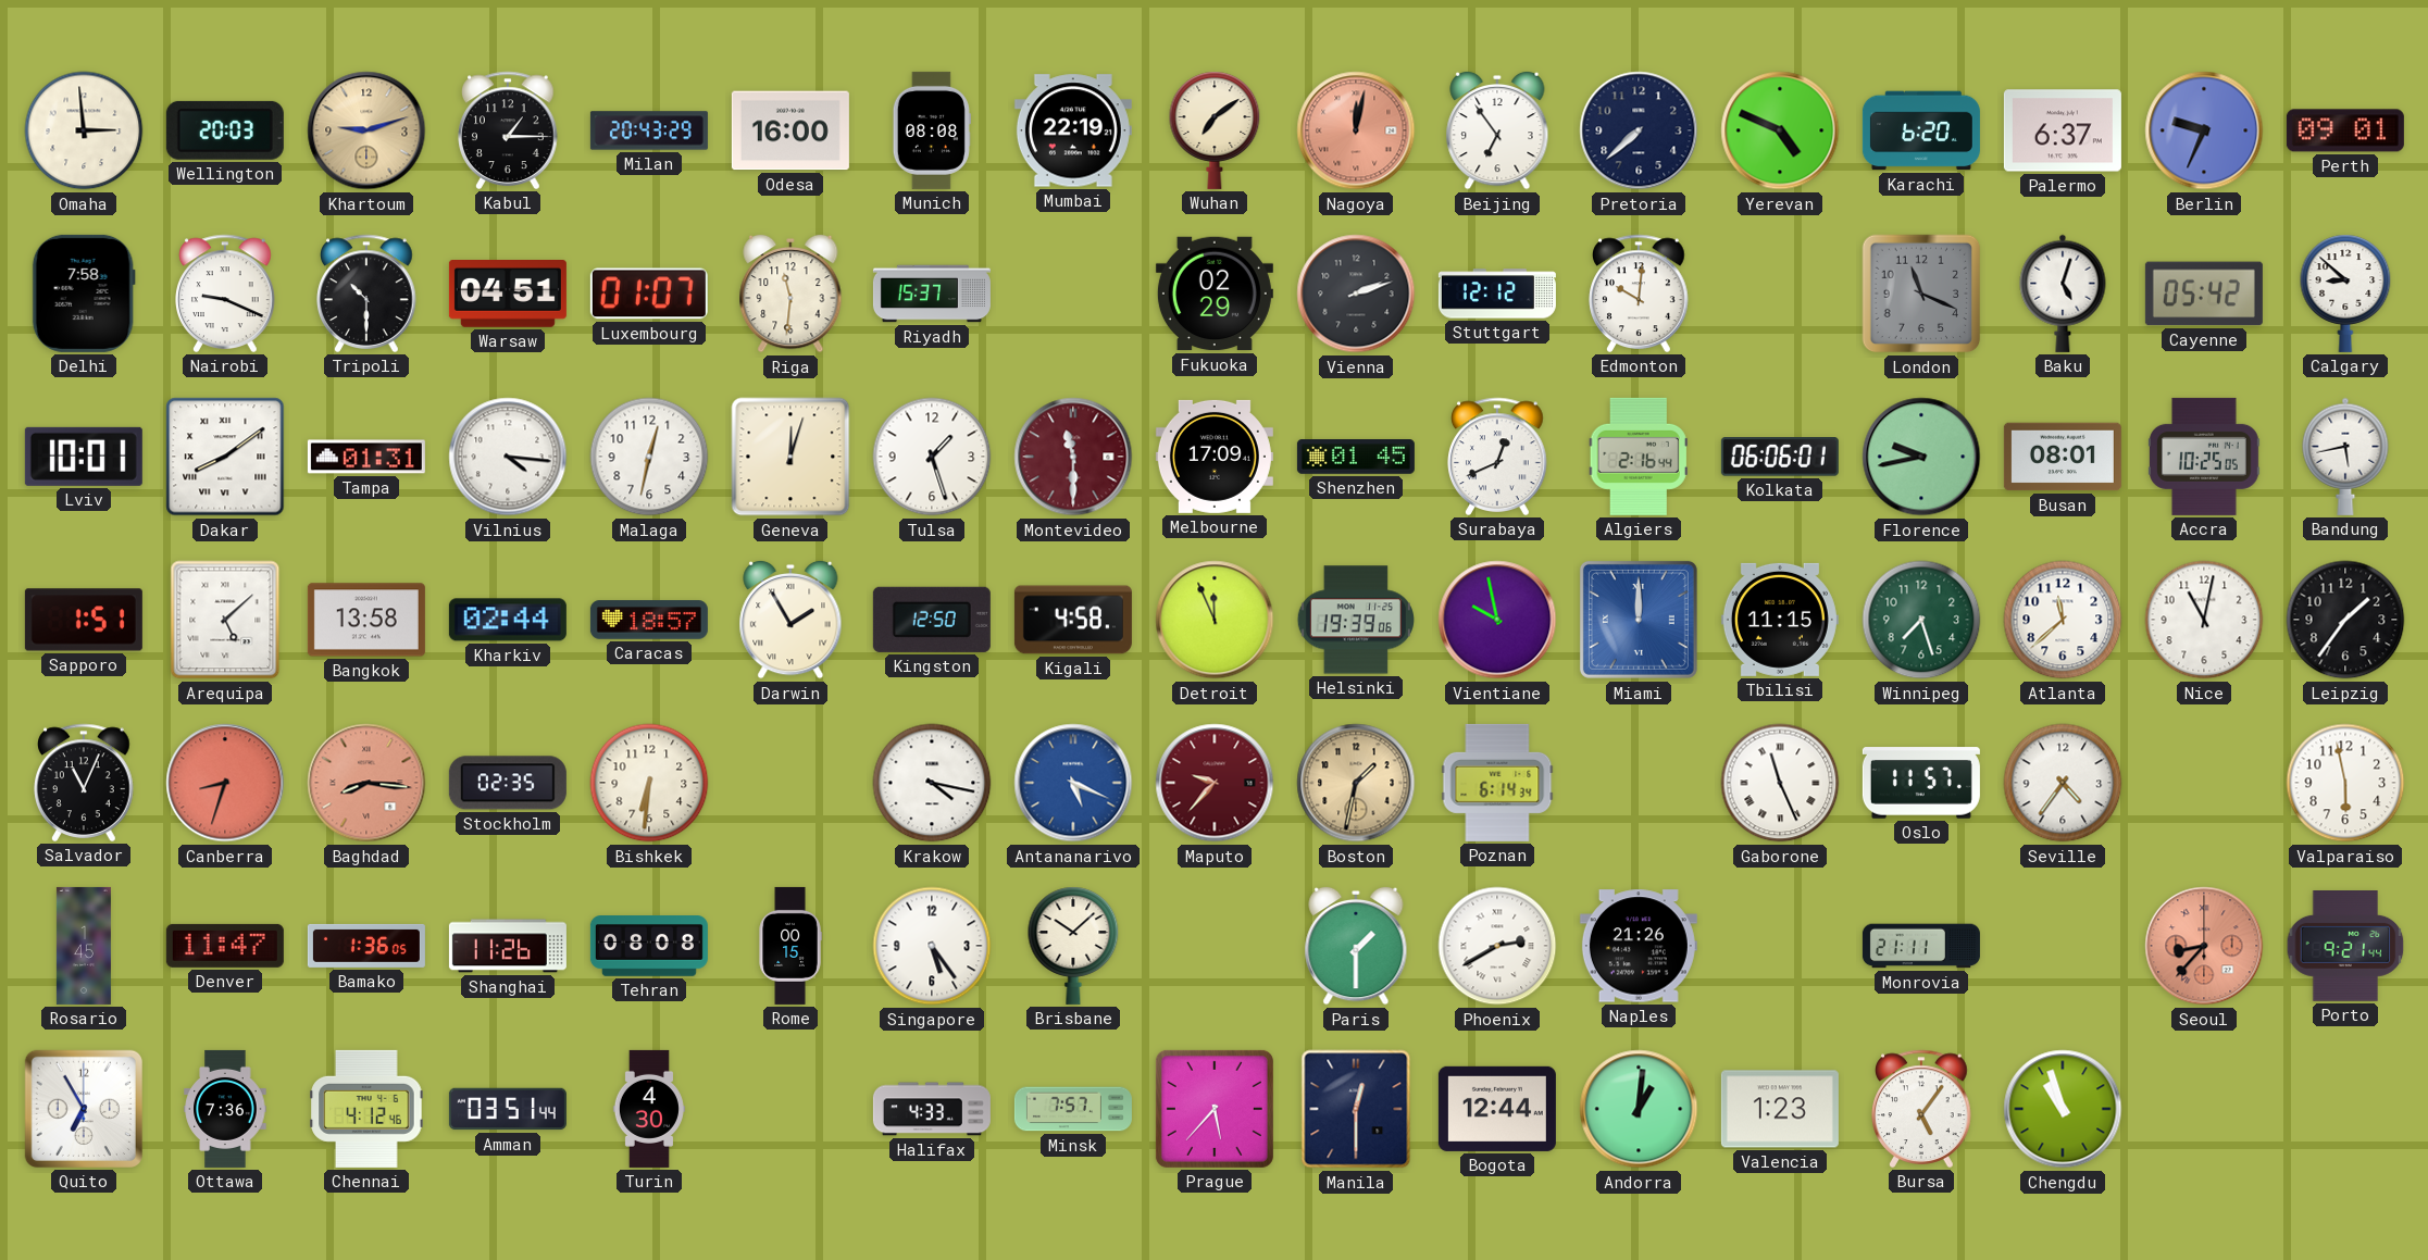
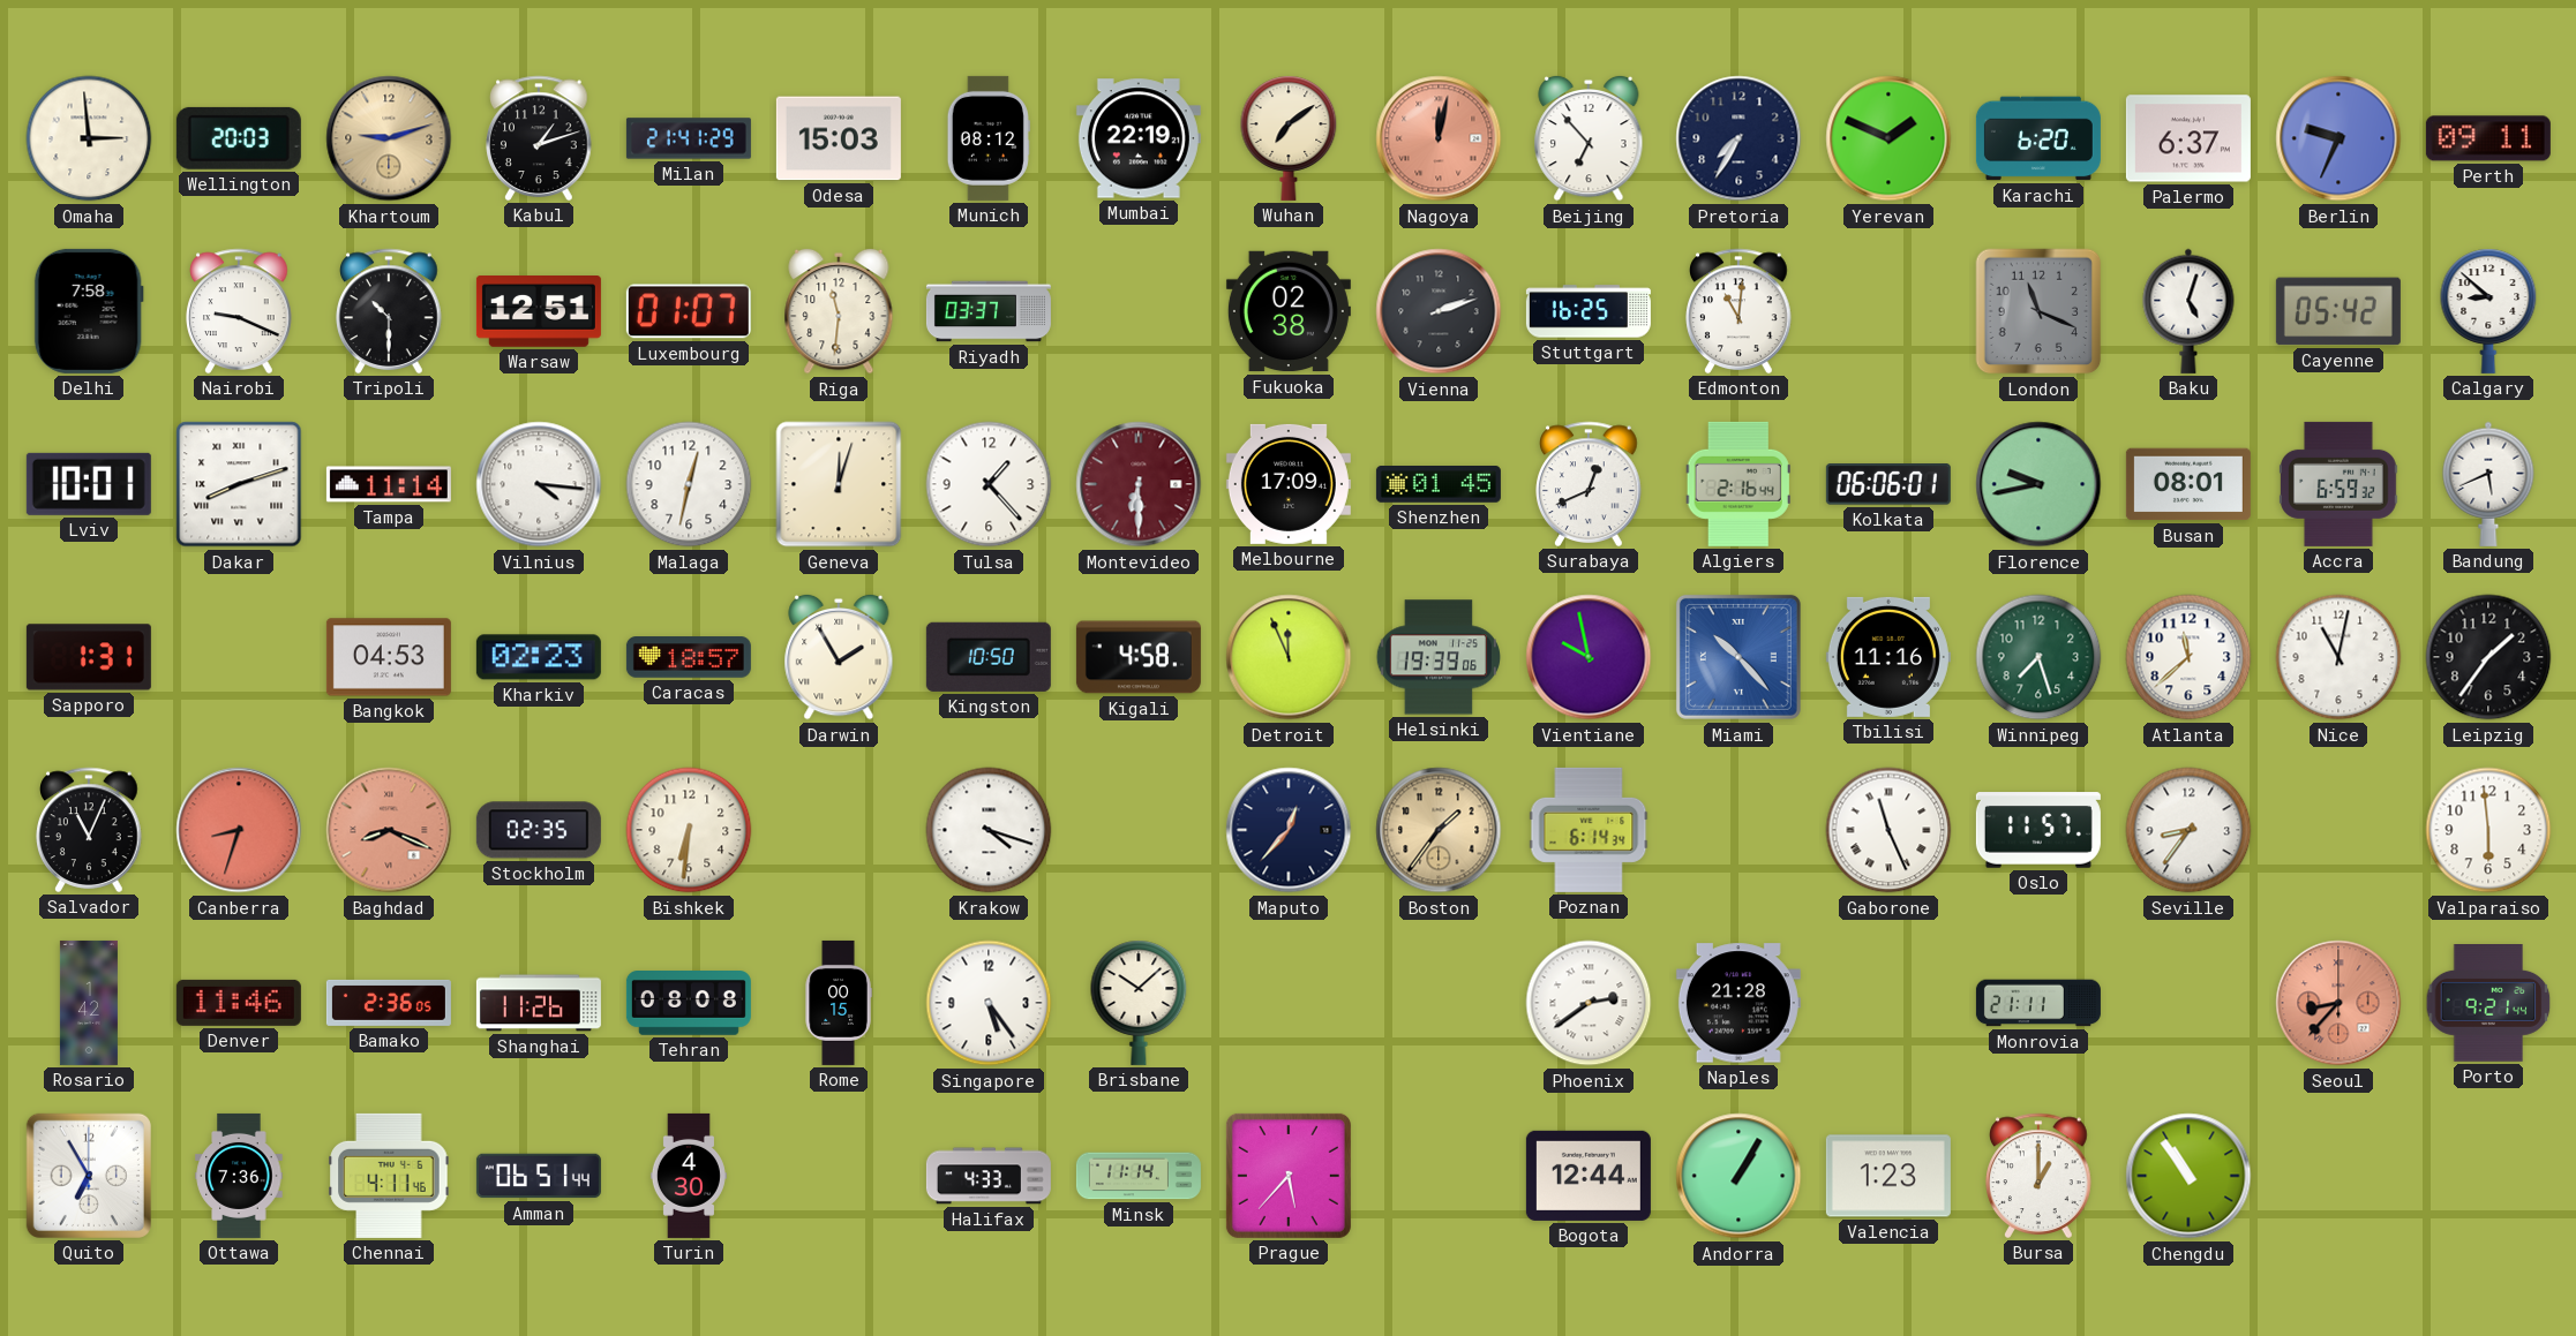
Kabul: 1:15 -> 1:12 (539, 138)
Milan: 20:43 -> 21:41 (689, 138)
Odesa: 16:00 -> 15:03 (839, 138)
Munich: 08:08 -> 08:12 (989, 138)
Beijing: 6:54 -> 6:53 (1589, 138)
Pretoria: 7:38 -> 7:35 (1738, 138)
Yerevan: 4:49 -> 1:49 (1888, 138)
Perth: 09:01 -> 09:11 (2488, 138)
Warsaw: 04:51 -> 12:51 (539, 312)
Riyadh: 15:37 -> 03:37 (989, 311)
Fukuoka: 02:29 -> 02:38 (1289, 311)
Stuttgart: 12:12 -> 16:25 (1589, 311)
Edmonton: 10:01 -> 11:01 (1738, 311)
Dakar: 8:09 -> 8:12 (239, 484)
Tampa: 01:31 -> 11:14 (389, 484)
Tulsa: 1:27 -> 1:23 (989, 484)
Montevideo: 11:30 -> 6:30 (1139, 484)
Accra: 10:25 -> 6:59 (2340, 484)
Bandung: 5:43 -> 5:41 (2488, 484)
Sapporo: 1:51 -> 1:31 (89, 657)
Arequipa: 5:08 -> none (225, 620)
Bangkok: 13:58 -> 04:53 (389, 657)
Kharkiv: 02:44 -> 02:23 (539, 657)
Kingston: 12:50 -> 10:50 (989, 657)
Miami: 12:00 -> 10:23 (1738, 657)
Tbilisi: 11:15 -> 11:16 (1888, 657)
Baghdad: 8:16 -> 8:19 (389, 830)
Krakow: 4:17 -> 4:18 (989, 830)
Antananarivo: 5:19 -> none (1073, 783)
Maputo: 9:37 -> 12:37 (1289, 830)
Maputo dial: burgundy -> navy (1289, 830)
Boston: 1:32 -> 1:36 (1439, 830)
Seville: 4:36 -> 8:36 (2188, 830)
Valparaiso: 5:58 -> 5:59 (2488, 830)
Rosario: 1:45 -> 1:42 (89, 1003)
Denver: 11:47 -> 11:46 (239, 1003)
Bamako: 1:36 -> 2:36 (389, 1003)
Paris: 1:30 -> none (1356, 946)
Phoenix: 2:40 -> 2:39 (1589, 1003)
Naples: 21:26 -> 21:28 (1738, 1003)
Chennai: 4:12 -> 4:11 (389, 1176)
Amman: 03:51 -> 06:51 (539, 1176)
Minsk: 7:57 -> 11:14 (1139, 1176)
Manila: 12:30 -> none (1356, 1109)
Andorra: 1:01 -> 1:05 (1738, 1176)
Bursa: 5:06 -> 1:00 (2038, 1176)
Chengdu: 10:57 -> 10:54 (2188, 1176)
